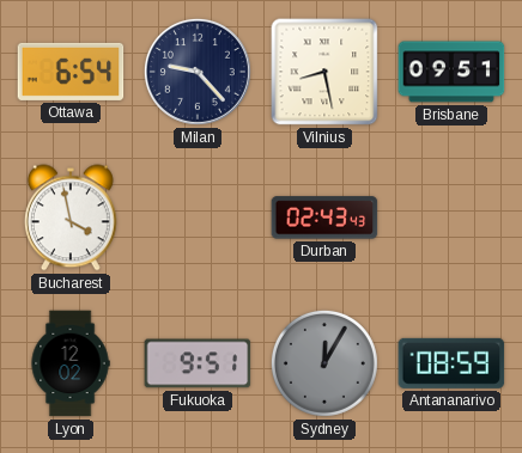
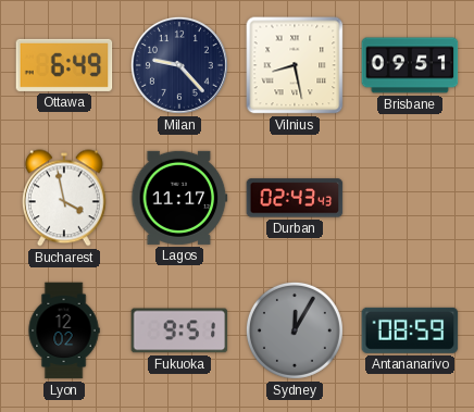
Ottawa: 6:54 -> 6:49 (64, 65)
Lagos: none -> 11:17 (179, 198)
